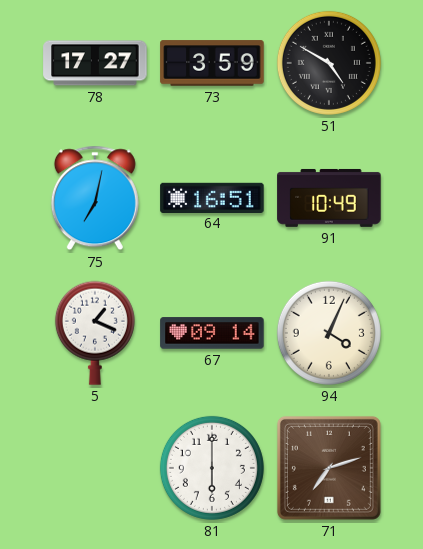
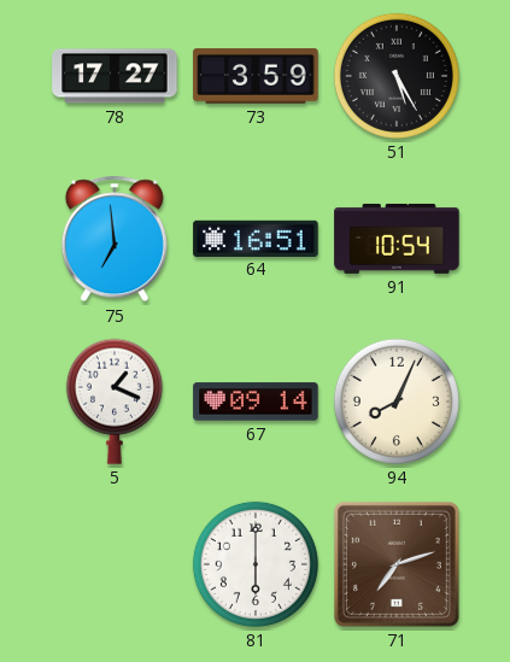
51: 4:50 -> 5:25 (397, 76)
75: 7:02 -> 6:59 (115, 239)
91: 10:49 -> 10:54 (397, 239)
94: 4:04 -> 8:04 (397, 402)
